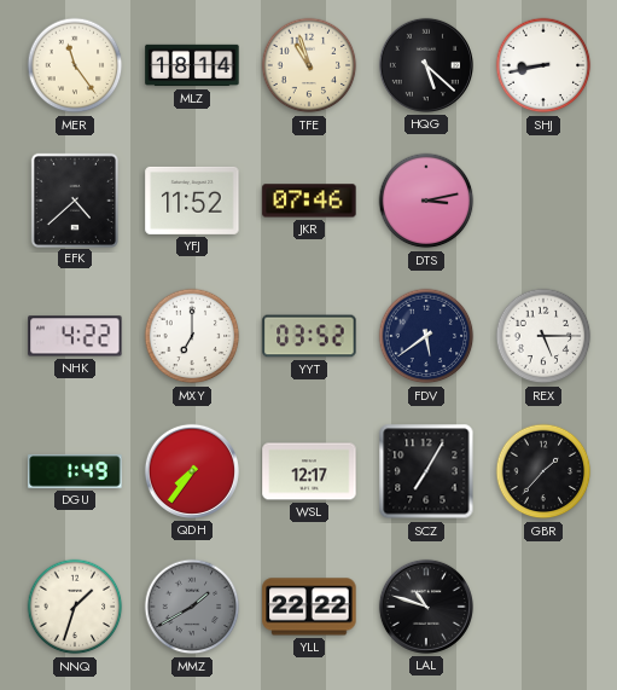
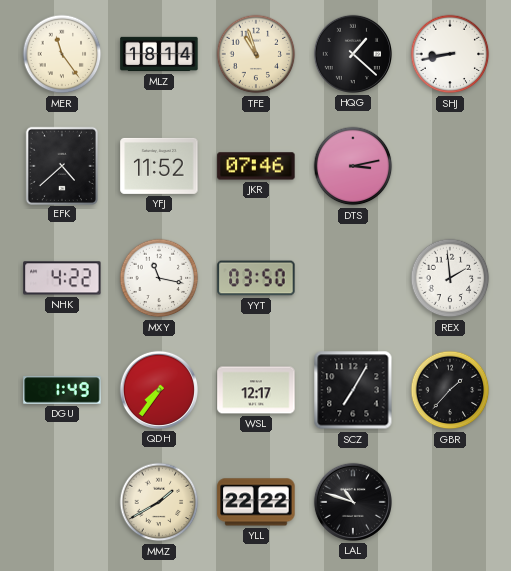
HQG: 5:22 -> 1:22 (353, 54)
MXY: 7:00 -> 11:17 (159, 278)
YYT: 03:52 -> 03:50 (256, 278)
FDV: 5:39 -> none (426, 336)
REX: 5:15 -> 1:59 (450, 278)
NNQ: 1:33 -> none (75, 607)
MMZ dial: grey -> cream (159, 502)
